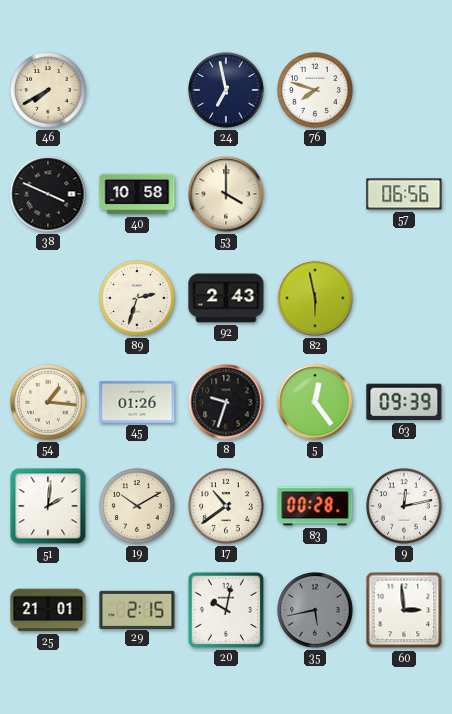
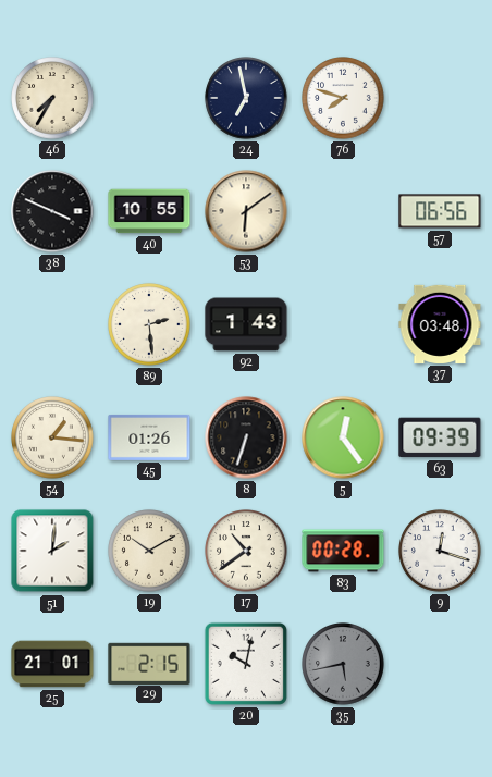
46: 7:40 -> 7:35 (52, 98)
40: 10:58 -> 10:55 (149, 211)
53: 4:00 -> 6:09 (246, 211)
89: 2:33 -> 2:29 (149, 324)
92: 2:43 -> 1:43 (246, 324)
82: 5:58 -> none (315, 298)
37: none -> 03:48 (440, 324)
8: 9:33 -> 6:33 (246, 437)
9: 12:13 -> 12:18 (440, 551)
60: 2:59 -> none (404, 610)
